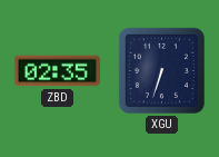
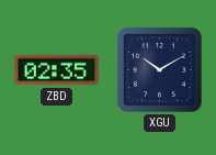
XGU: 6:33 -> 10:10 (159, 69)
